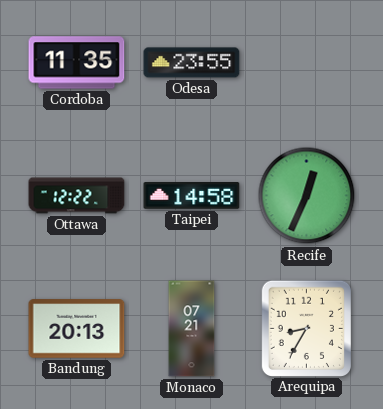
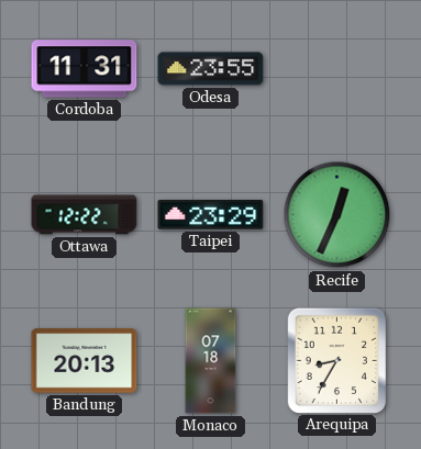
Cordoba: 11:35 -> 11:31 (85, 69)
Taipei: 14:58 -> 23:29 (211, 215)
Monaco: 07:21 -> 07:18 (211, 361)
